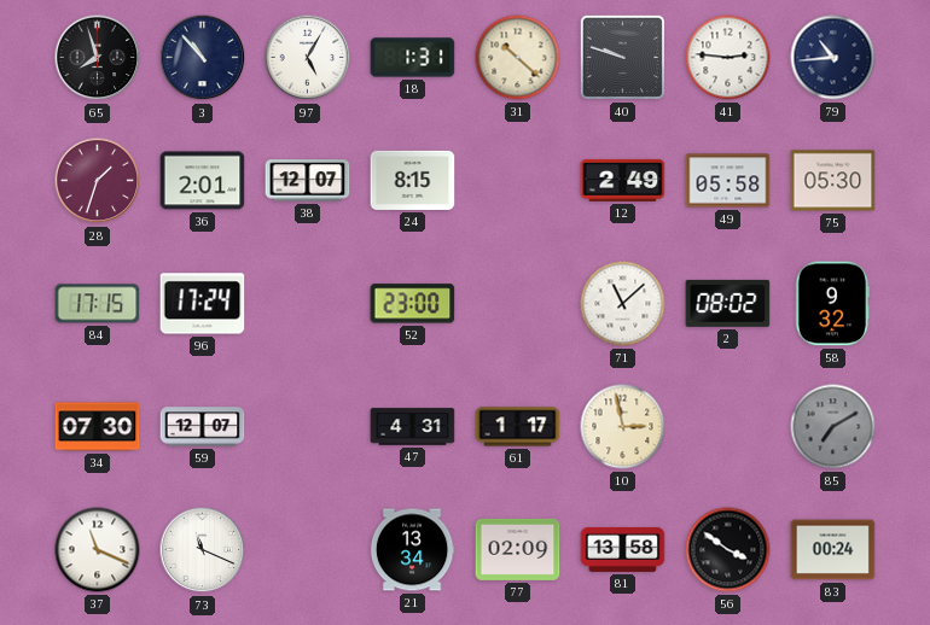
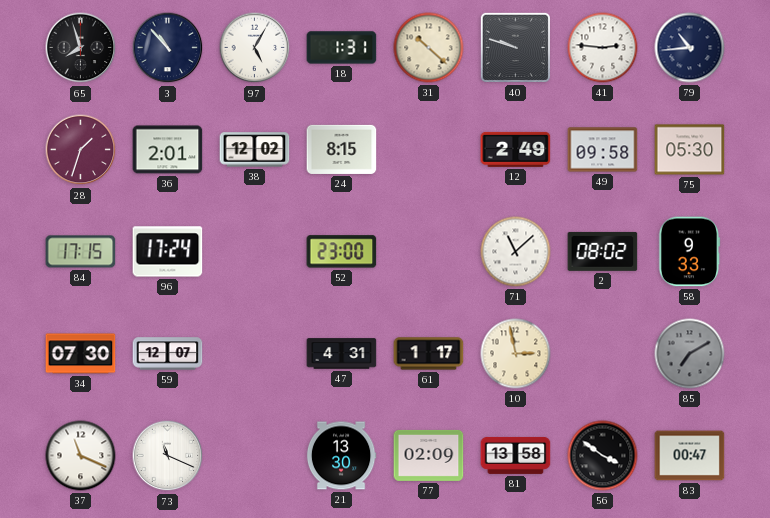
38: 12:07 -> 12:02 (255, 150)
49: 05:58 -> 09:58 (603, 150)
58: 9:32 -> 9:33 (690, 252)
21: 13:34 -> 13:30 (341, 456)
83: 00:24 -> 00:47 (690, 456)
